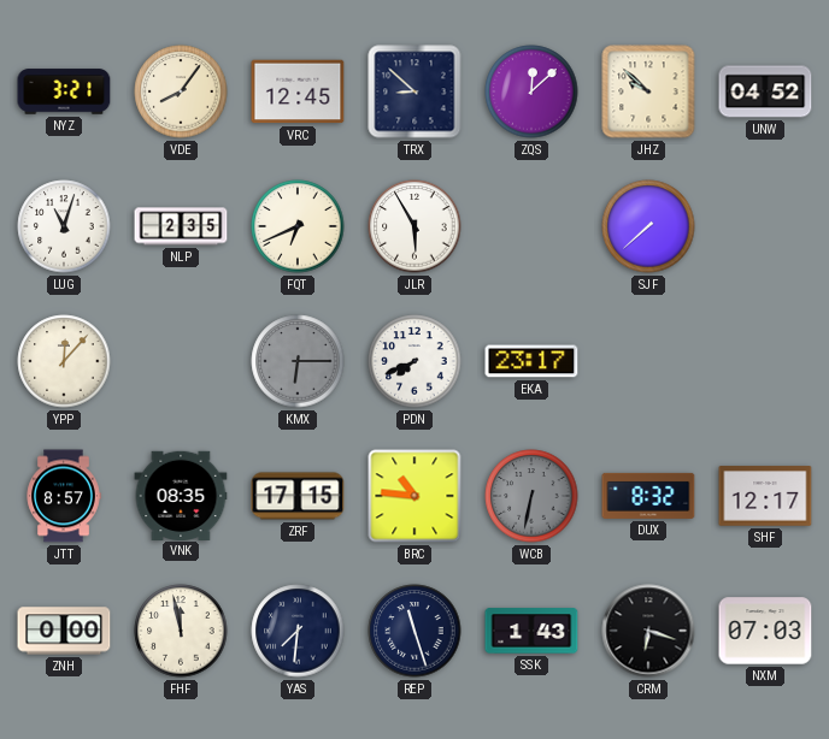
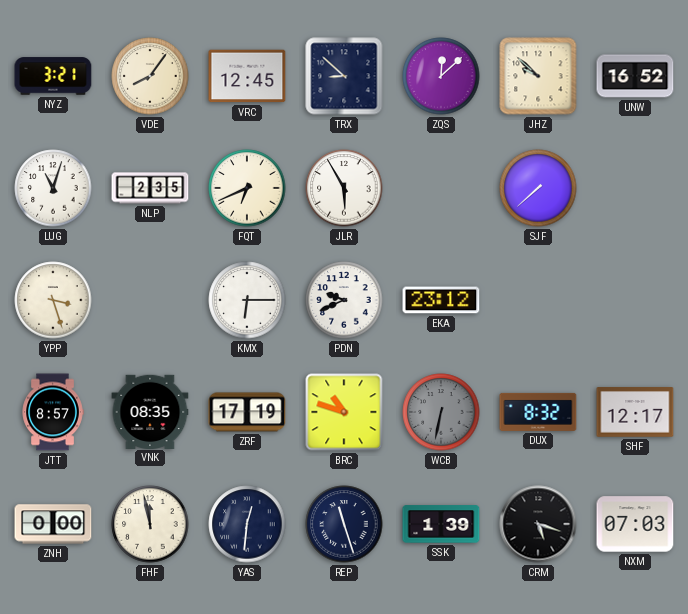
UNW: 04:52 -> 16:52 (635, 76)
YPP: 12:07 -> 3:27 (53, 300)
KMX dial: grey -> white (247, 300)
PDN: 7:41 -> 9:41 (344, 300)
EKA: 23:17 -> 23:12 (441, 300)
ZRF: 17:15 -> 17:19 (247, 412)
BRC: 10:46 -> 10:48 (344, 412)
YAS: 7:31 -> 12:31 (247, 524)
SSK: 1:43 -> 1:39 (441, 524)
CRM: 6:18 -> 5:18 (538, 524)
